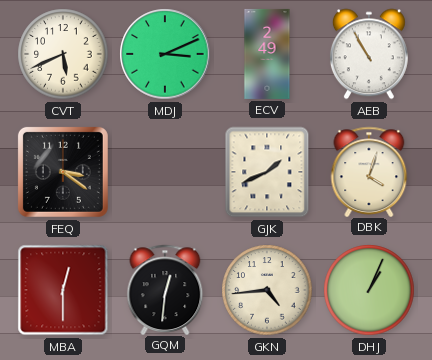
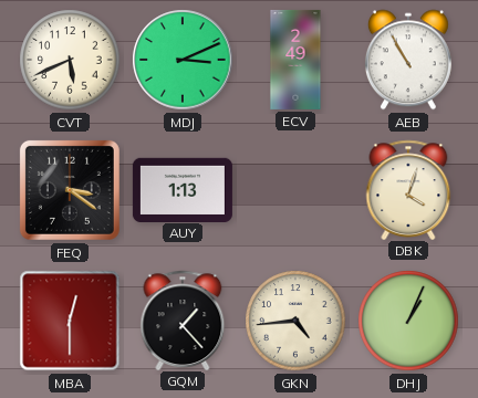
AUY: none -> 1:13 (183, 189)
GJK: 1:41 -> none (267, 172)
GQM: 12:31 -> 1:23 (183, 320)
